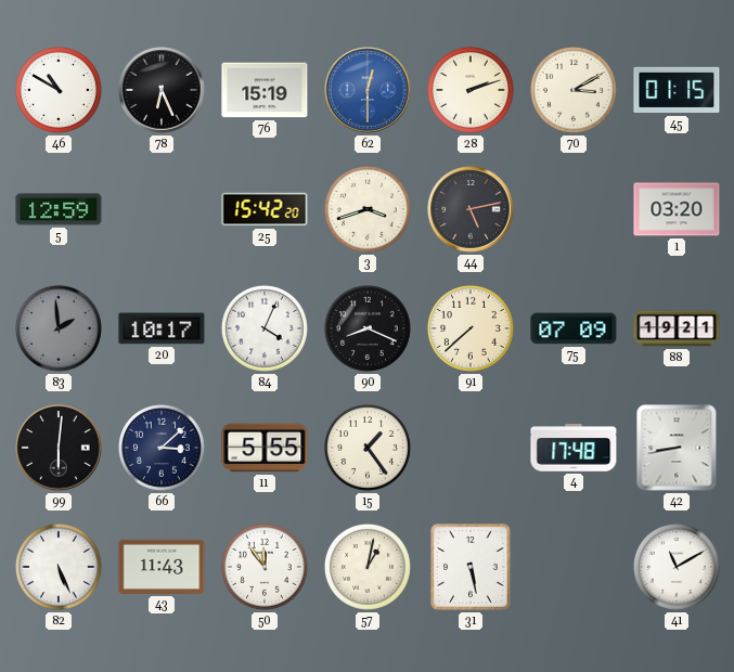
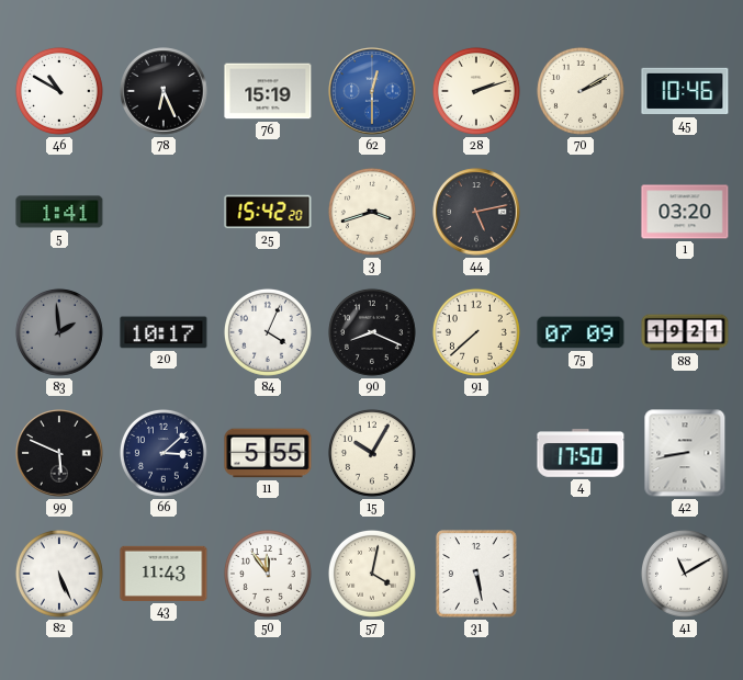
70: 3:10 -> 2:10 (581, 91)
45: 01:15 -> 10:46 (685, 91)
5: 12:59 -> 1:41 (59, 212)
99: 6:01 -> 5:49 (59, 453)
15: 1:24 -> 10:05 (372, 453)
4: 17:48 -> 17:50 (581, 453)
57: 1:02 -> 4:02 (372, 574)
